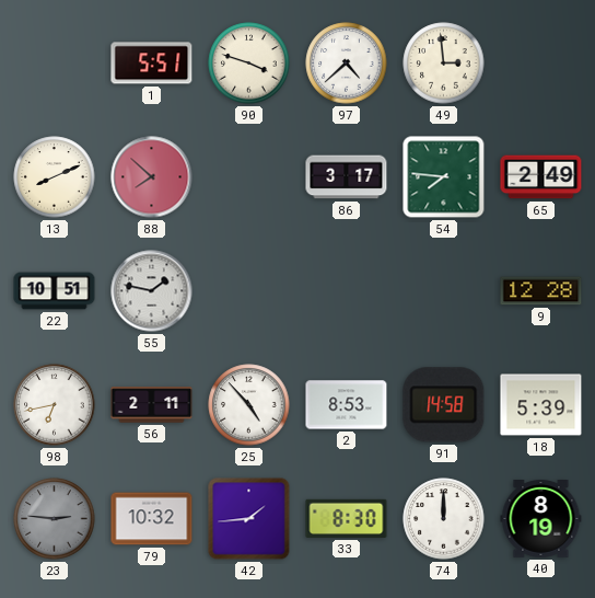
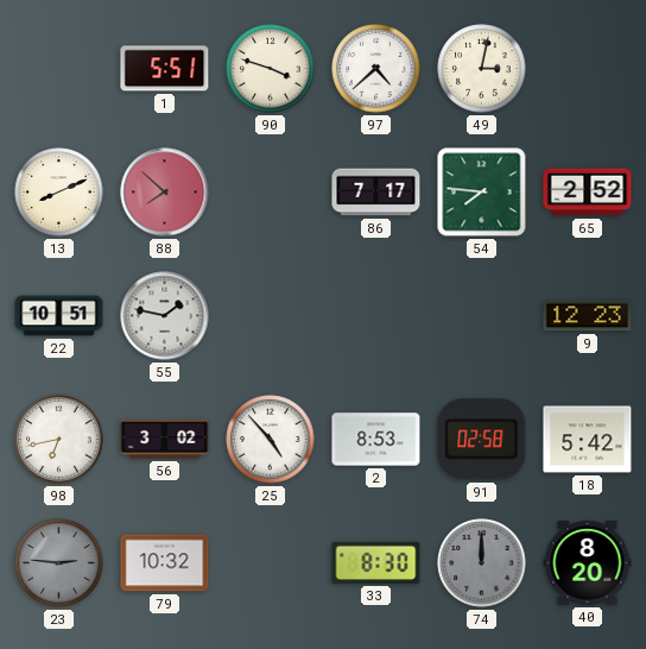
49: 2:59 -> 3:02 (482, 69)
86: 3:17 -> 7:17 (376, 193)
65: 2:49 -> 2:52 (588, 193)
9: 12:28 -> 12:23 (588, 316)
56: 2:11 -> 3:02 (165, 440)
91: 14:58 -> 02:58 (482, 440)
18: 5:39 -> 5:42 (588, 440)
42: 1:44 -> none (249, 519)
74 dial: white -> grey (482, 563)
40: 8:19 -> 8:20 (588, 563)
